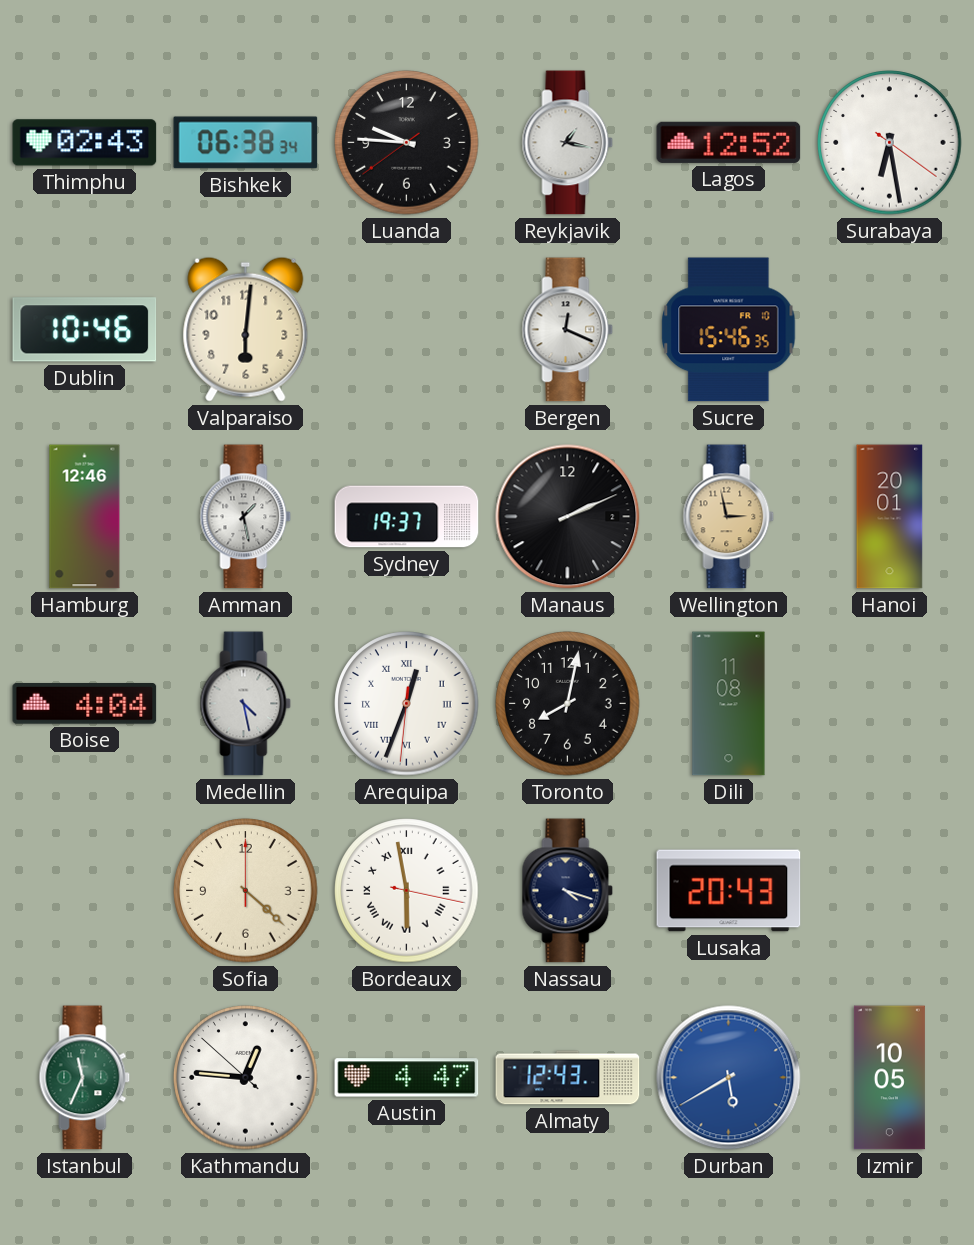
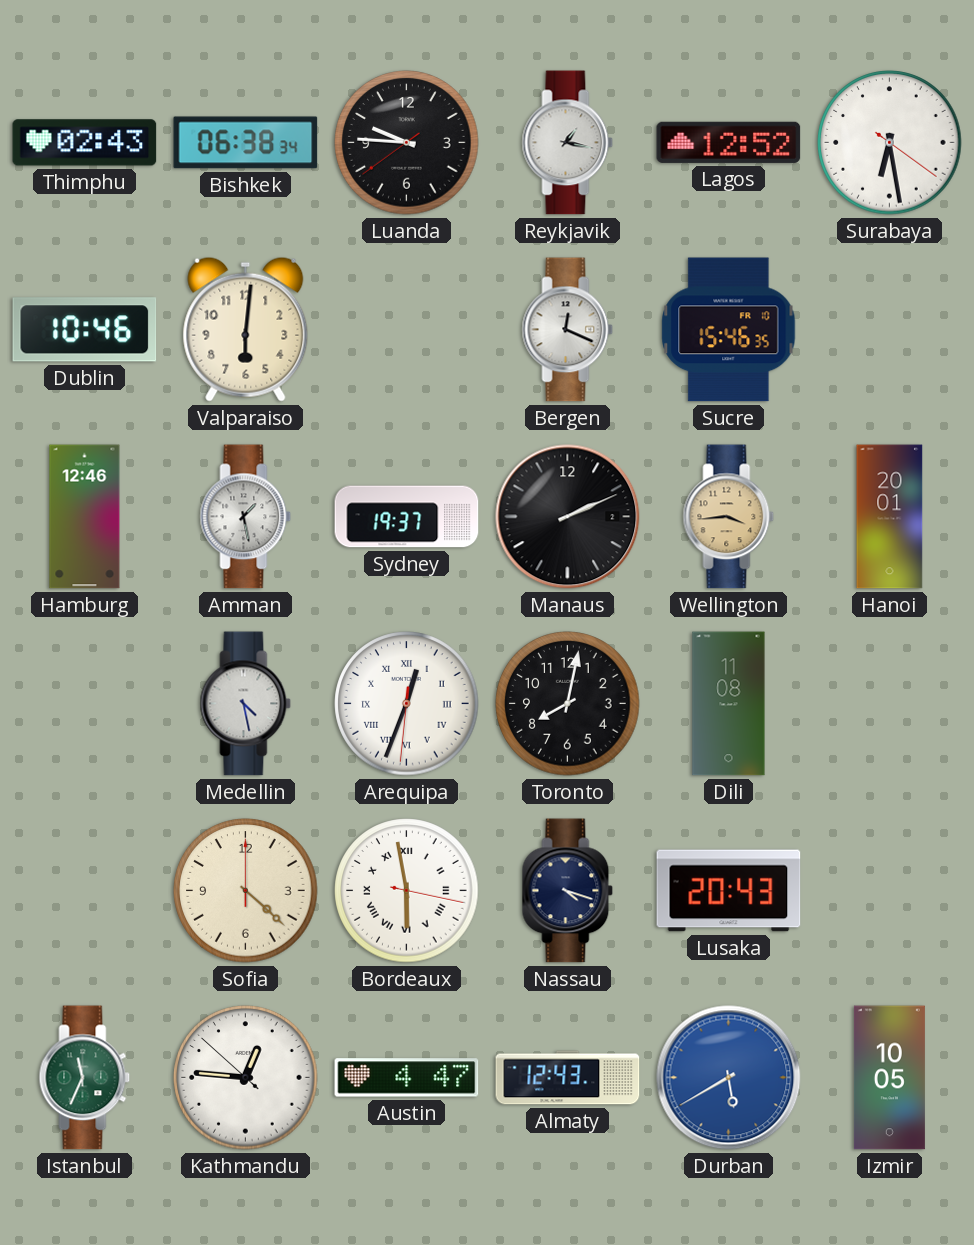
Wellington: 2:58 -> 3:44 (729, 517)
Boise: 4:04 -> none (85, 704)
